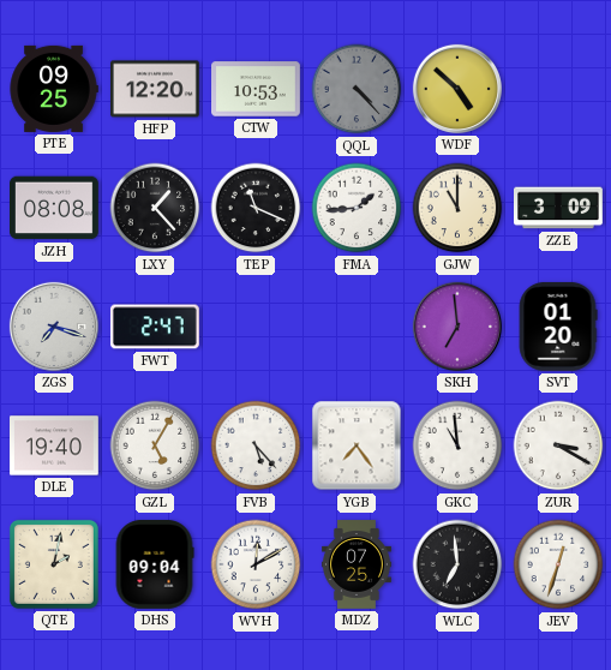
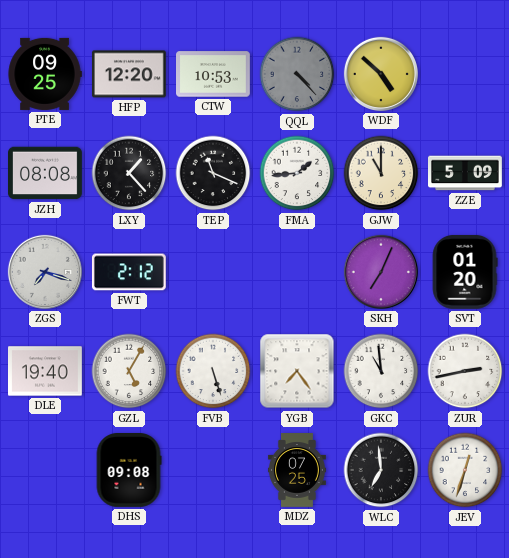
ZZE: 3:09 -> 5:09 (466, 173)
FWT: 2:47 -> 2:12 (129, 272)
SKH: 6:59 -> 7:04 (381, 272)
FVB: 5:23 -> 5:27 (213, 371)
ZUR: 3:20 -> 2:43 (465, 371)
QTE: 2:02 -> none (54, 564)
DHS: 09:04 -> 09:08 (129, 471)
WVH: 12:10 -> none (256, 564)
